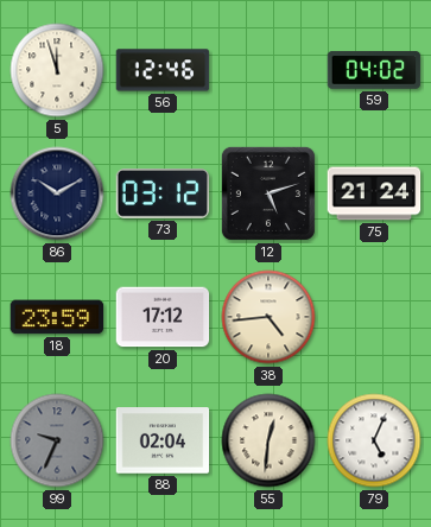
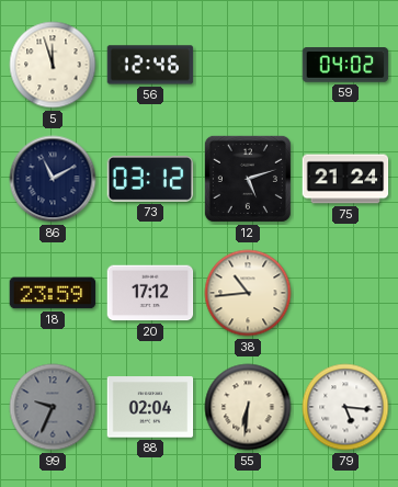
86: 10:10 -> 11:10 (53, 179)
38: 4:44 -> 10:44 (248, 293)
55: 12:31 -> 6:31 (248, 407)
79: 5:04 -> 5:16 (345, 407)
